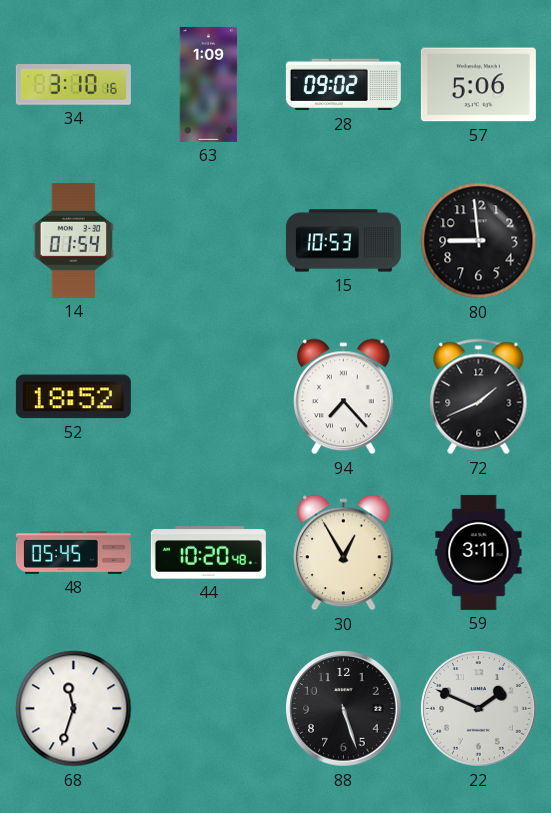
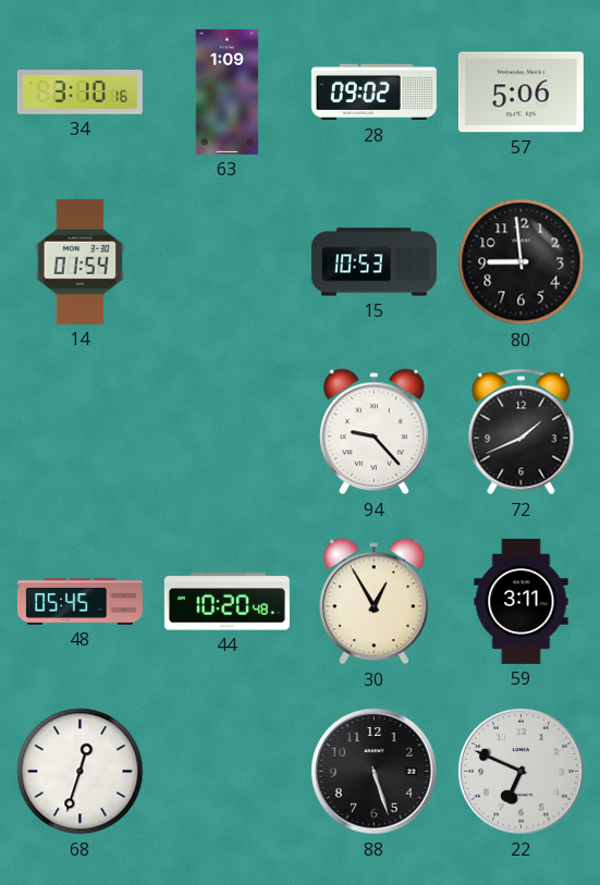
52: 18:52 -> none (73, 397)
94: 7:23 -> 9:23 (375, 432)
68: 11:33 -> 12:33 (81, 772)
22: 1:49 -> 6:49 (522, 772)
